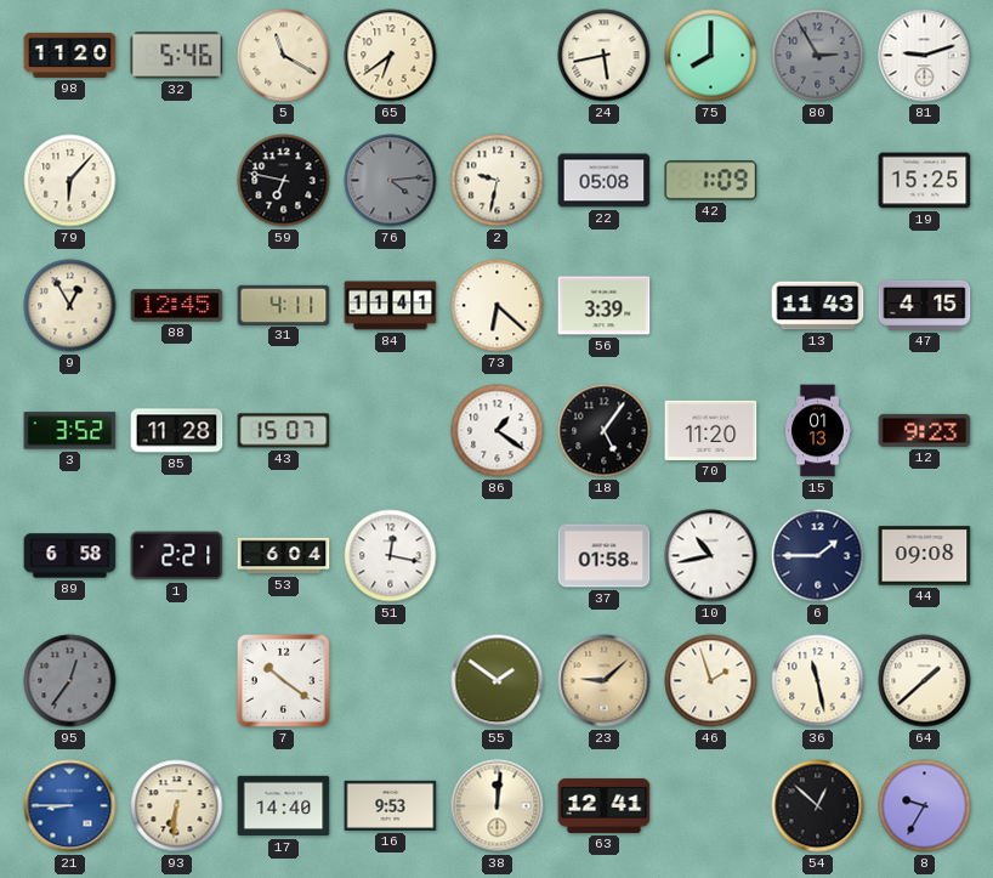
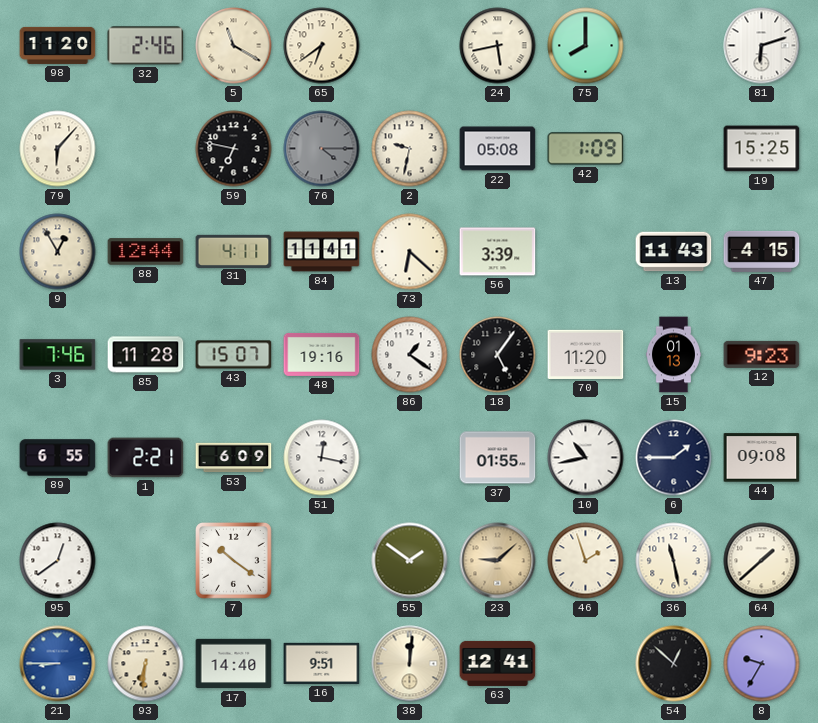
32: 5:46 -> 2:46 (146, 46)
80: 2:55 -> none (818, 56)
81: 9:12 -> 6:12 (762, 46)
76: 4:14 -> 4:15 (322, 149)
88: 12:45 -> 12:44 (146, 252)
3: 3:52 -> 7:46 (58, 355)
48: none -> 19:16 (322, 354)
89: 6:58 -> 6:55 (58, 458)
53: 6:04 -> 6:09 (234, 458)
37: 01:58 -> 01:55 (498, 458)
95: 12:36 -> 12:39 (58, 561)
95 dial: grey -> white (58, 561)
16: 9:53 -> 9:51 (322, 663)
